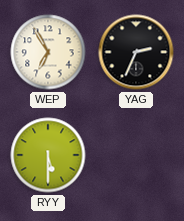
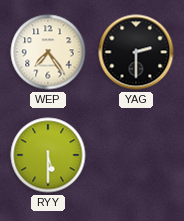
WEP: 6:55 -> 7:24 (48, 52)
YAG: 2:34 -> 2:30 (136, 52)
